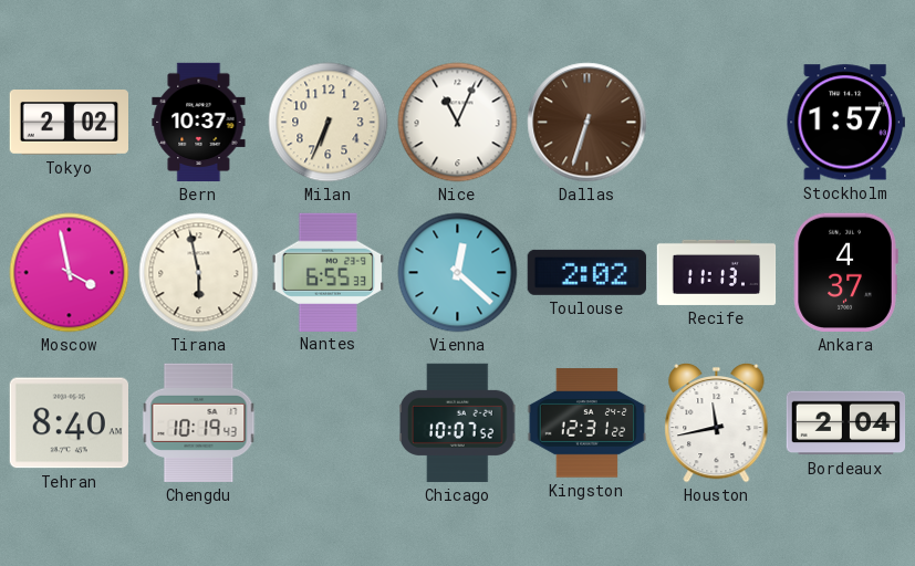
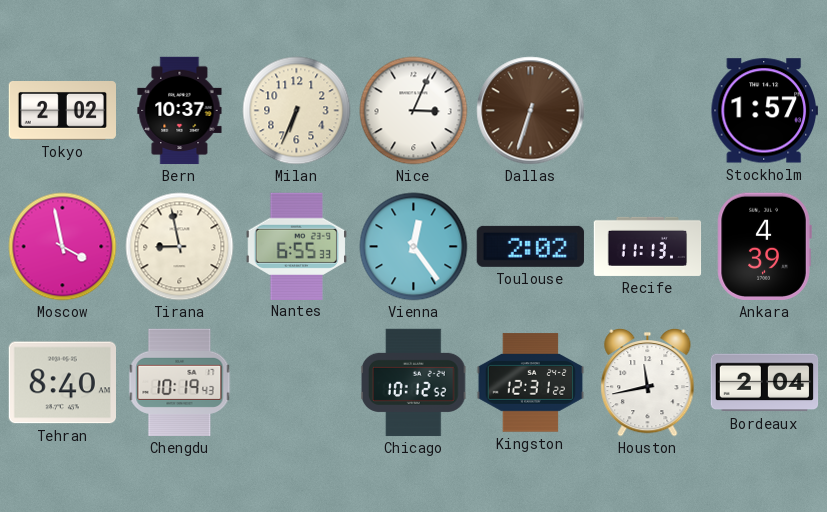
Nice: 11:04 -> 3:04 (414, 111)
Tirana: 5:58 -> 8:58 (180, 247)
Vienna: 12:22 -> 12:24 (414, 247)
Ankara: 4:37 -> 4:39 (764, 246)
Chicago: 10:07 -> 10:12 (413, 383)
